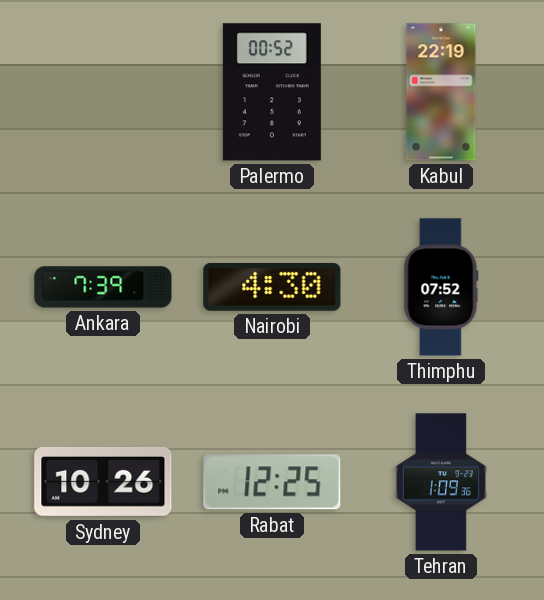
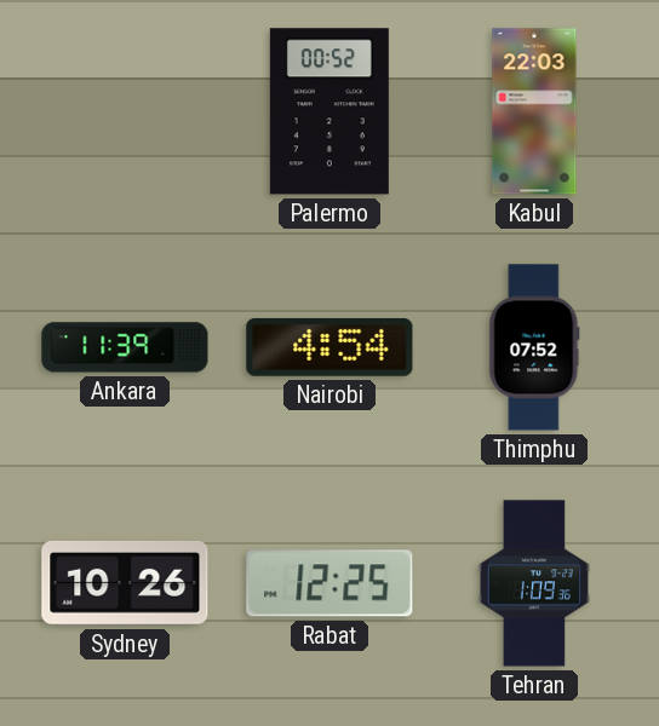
Kabul: 22:19 -> 22:03 (534, 111)
Ankara: 7:39 -> 11:39 (125, 347)
Nairobi: 4:30 -> 4:54 (329, 347)
